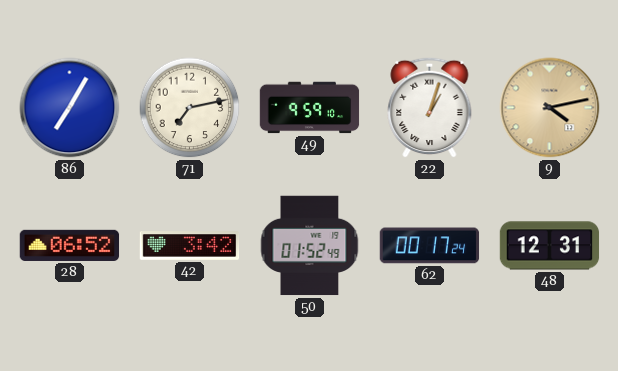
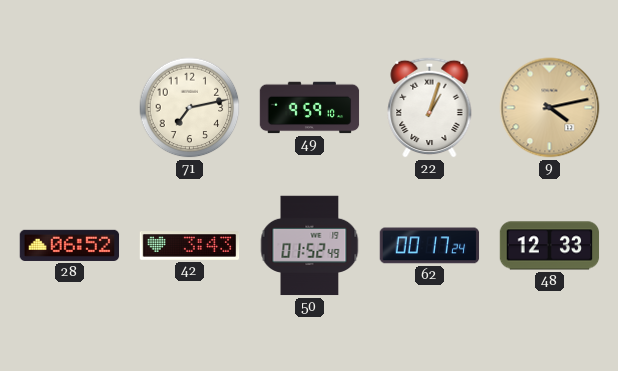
86: 7:05 -> none (70, 108)
42: 3:42 -> 3:43 (190, 246)
48: 12:31 -> 12:33 (550, 246)
